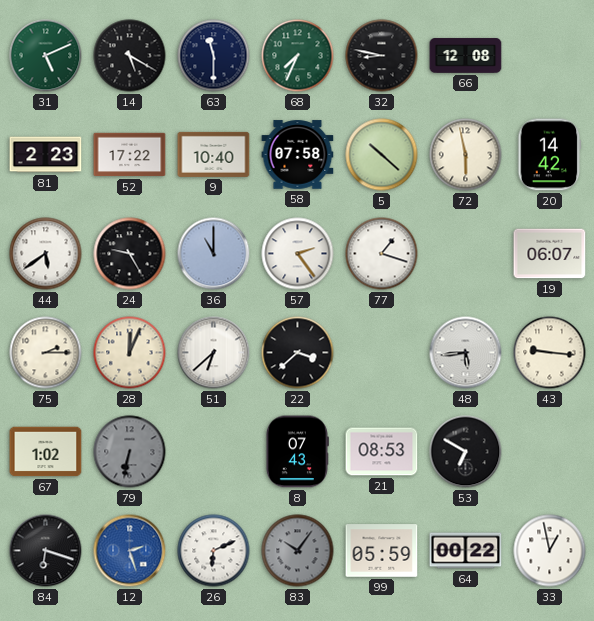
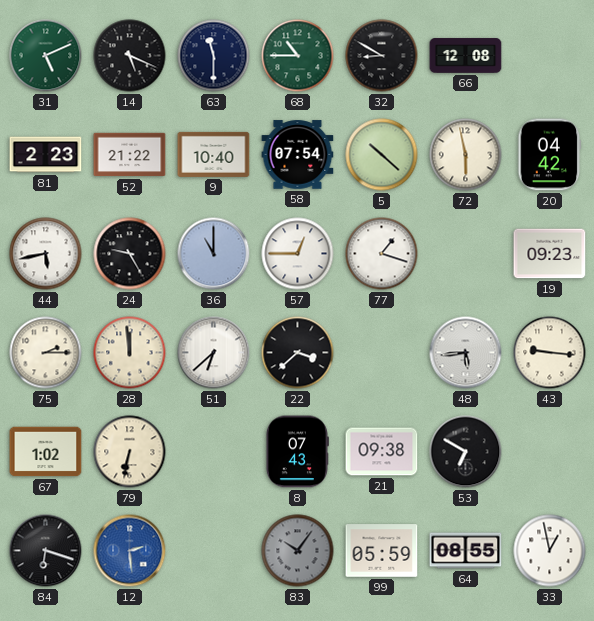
14: 5:20 -> 5:19 (130, 56)
68: 7:34 -> 10:45 (298, 56)
32: 8:47 -> 8:50 (382, 56)
52: 17:22 -> 21:22 (130, 155)
58: 07:58 -> 07:54 (298, 155)
20: 14:42 -> 04:42 (550, 155)
44: 5:39 -> 5:43 (46, 254)
57: 2:24 -> 12:45 (298, 254)
19: 06:07 -> 09:23 (550, 254)
28: 12:04 -> 11:59 (130, 353)
79 dial: grey -> cream (130, 452)
21: 08:53 -> 09:38 (382, 452)
12: 2:27 -> 2:29 (130, 551)
26: 6:11 -> none (214, 551)
64: 00:22 -> 08:55 (466, 551)
